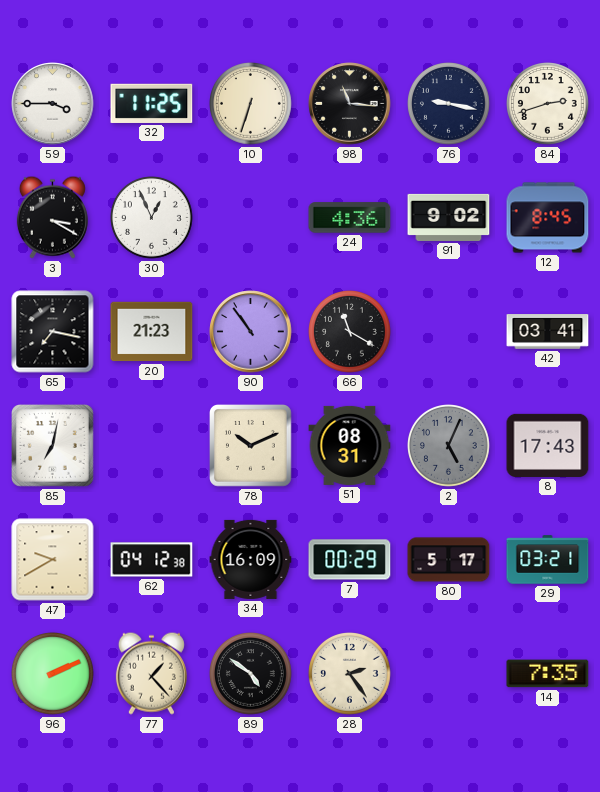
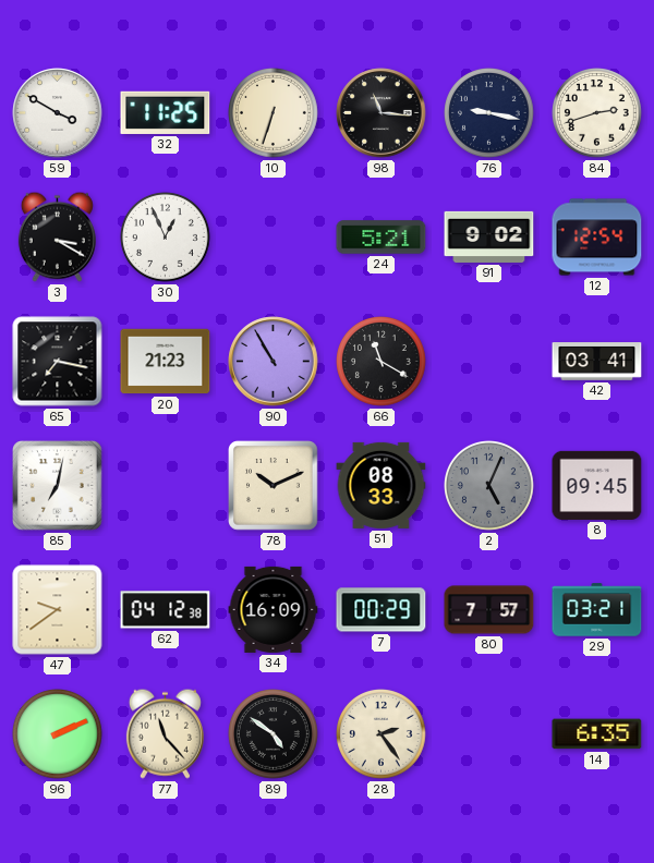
59: 3:45 -> 3:50 (58, 113)
24: 4:36 -> 5:21 (381, 238)
12: 8:45 -> 12:54 (597, 238)
90: 10:54 -> 10:55 (274, 362)
51: 08:31 -> 08:33 (381, 485)
8: 17:43 -> 09:45 (597, 485)
47: 9:40 -> 9:39 (58, 610)
80: 5:17 -> 7:57 (489, 610)
77: 1:23 -> 11:23 (165, 733)
14: 7:35 -> 6:35 (597, 734)
